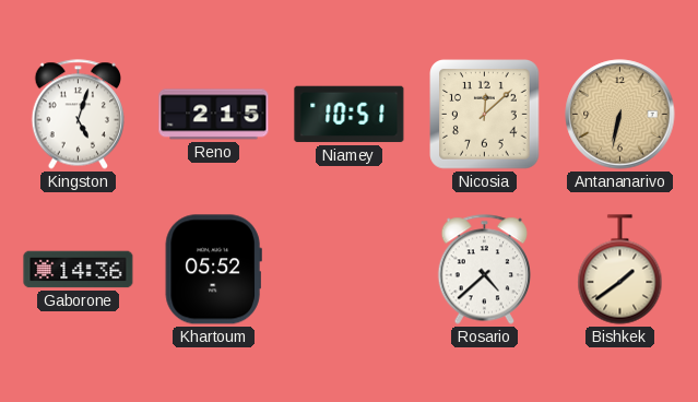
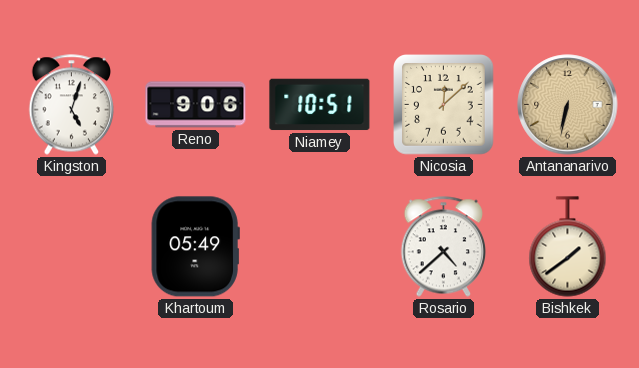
Reno: 2:15 -> 9:06 (196, 105)
Gaborone: 14:36 -> none (79, 270)
Khartoum: 05:52 -> 05:49 (195, 247)
